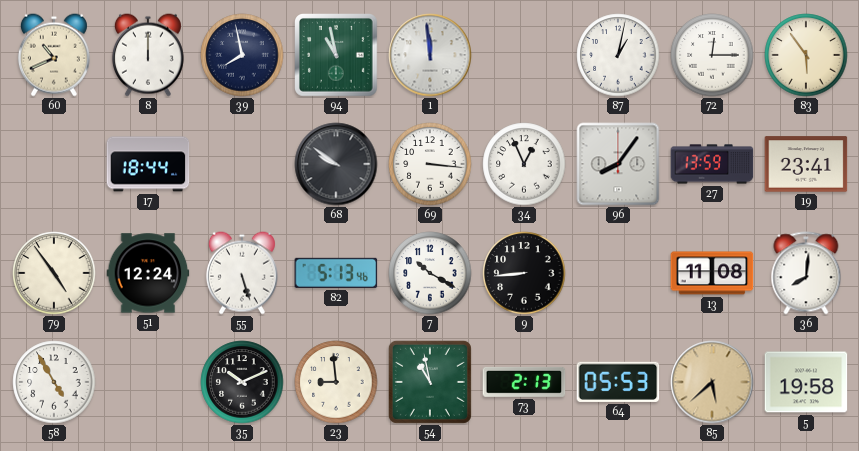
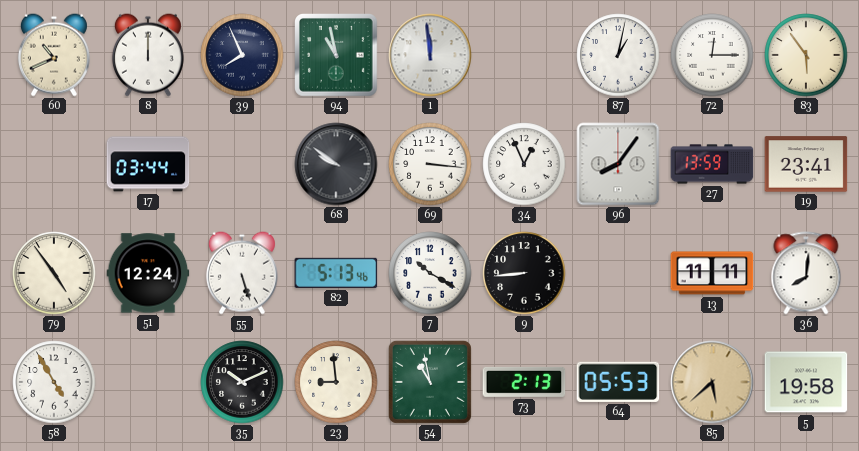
39: 7:58 -> 7:56 (242, 55)
17: 18:44 -> 03:44 (148, 164)
13: 11:08 -> 11:11 (712, 273)
